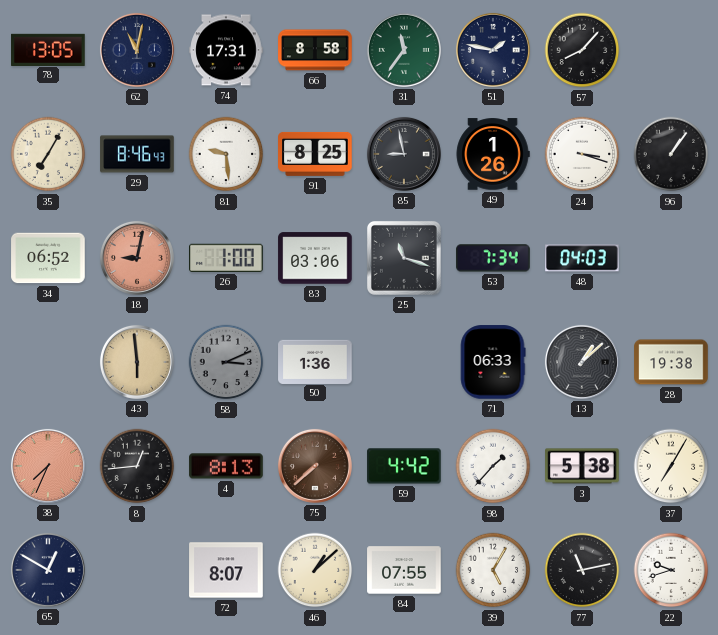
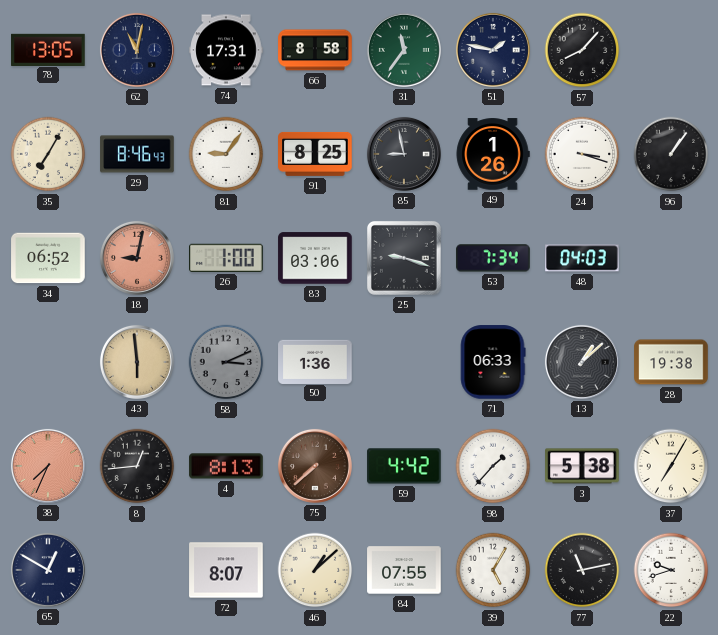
81: 9:29 -> 9:06 (226, 154)
25: 11:18 -> 9:18 (404, 258)
